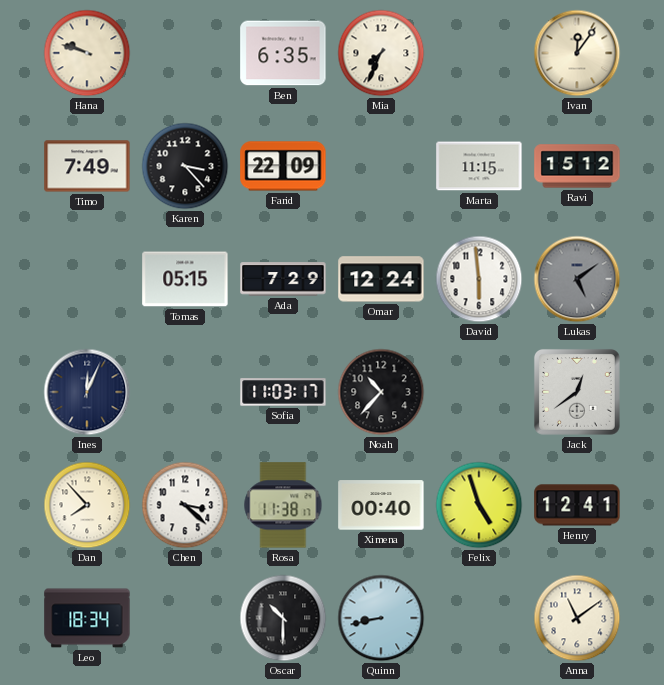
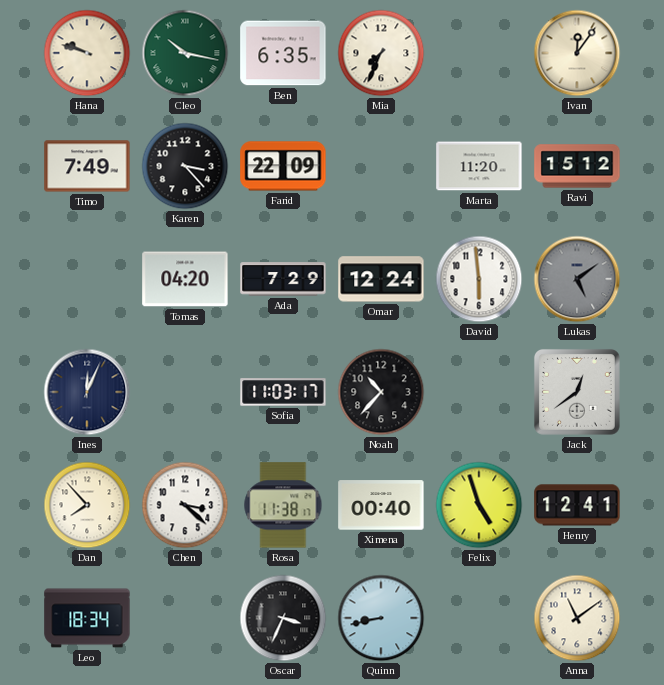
Cleo: none -> 10:17 (185, 53)
Marta: 11:15 -> 11:20 (479, 166)
Tomas: 05:15 -> 04:20 (185, 279)
Oscar: 10:30 -> 3:34 (283, 618)
